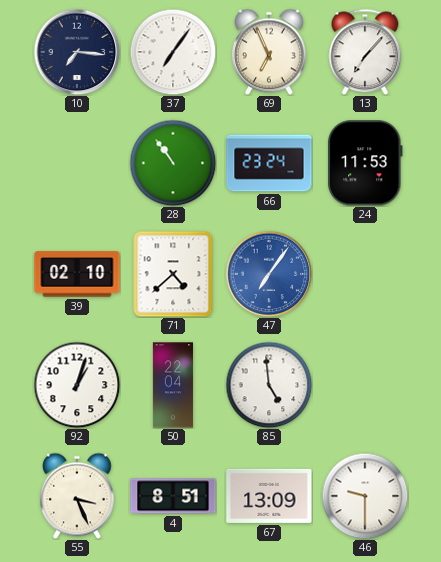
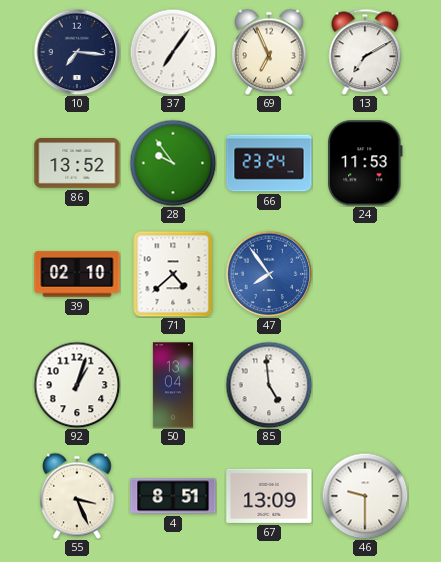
13: 7:07 -> 7:10 (365, 52)
86: none -> 13:52 (77, 164)
28: 10:54 -> 9:54 (173, 163)
47: 7:06 -> 7:54 (269, 274)
50: 22:04 -> 13:04 (173, 385)
